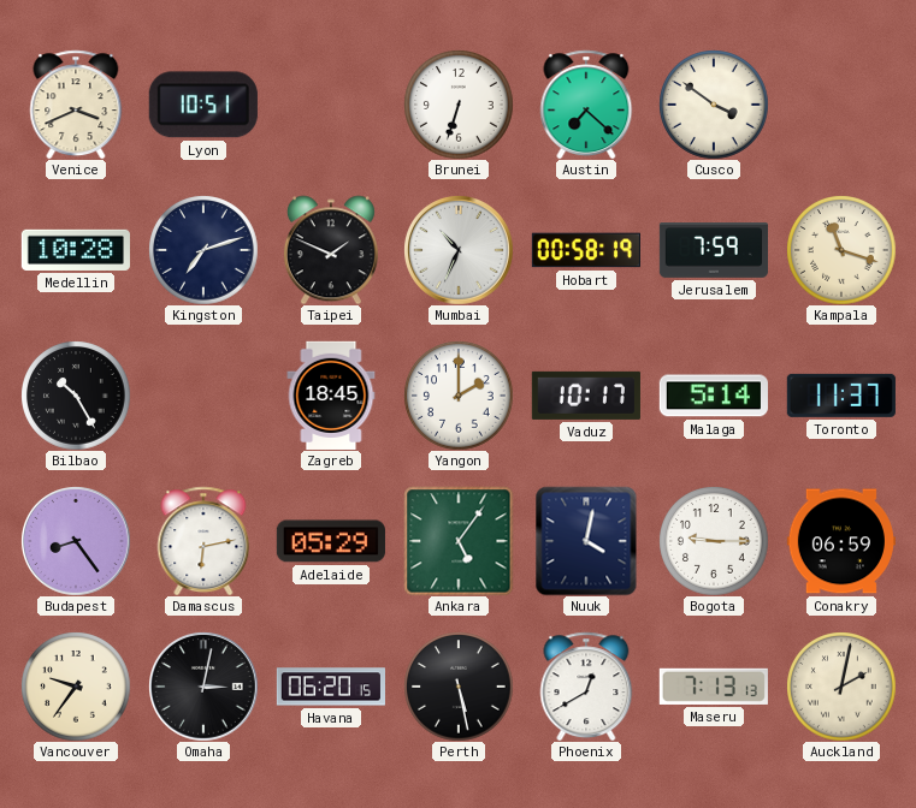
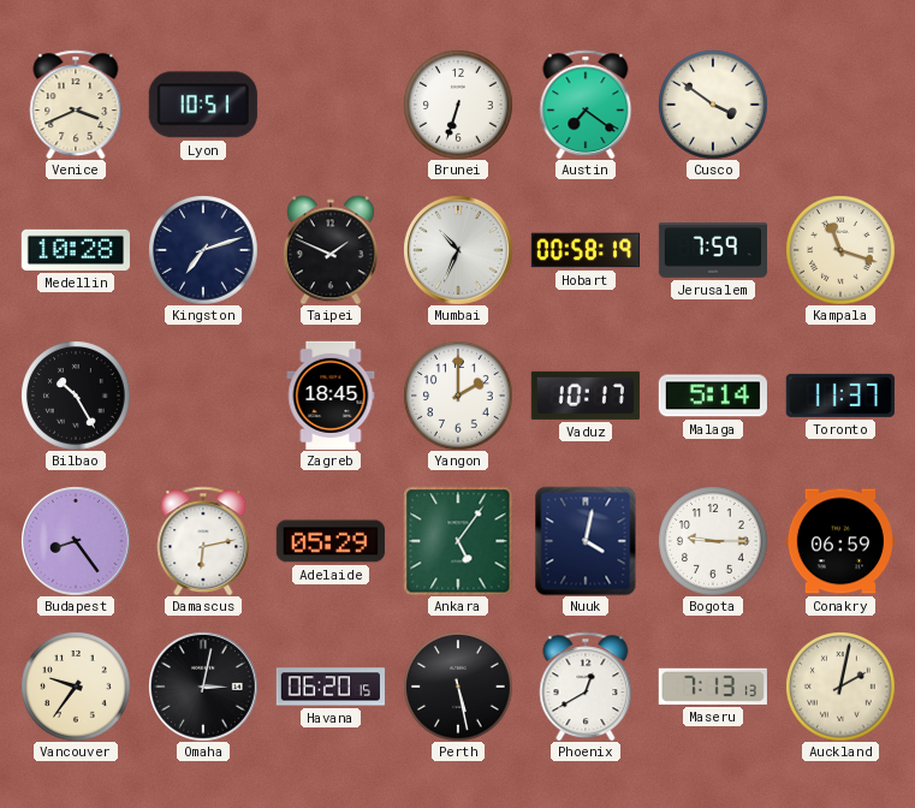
Austin: 7:22 -> 7:21 (586, 105)
